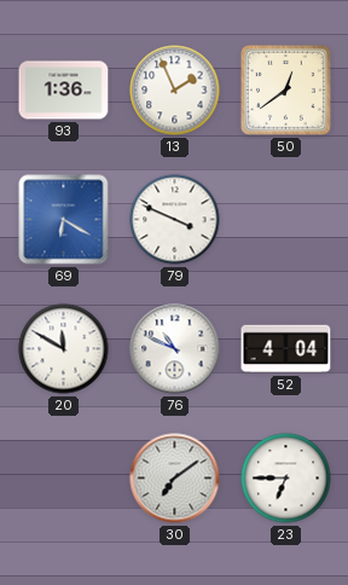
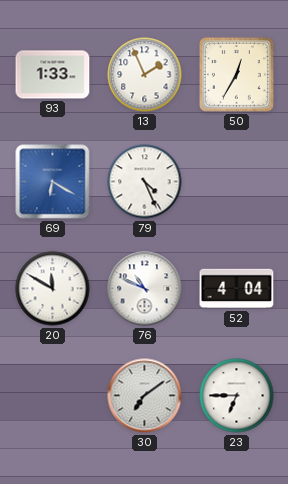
93: 1:36 -> 1:33 (53, 75)
50: 12:39 -> 12:35 (236, 74)
79: 3:49 -> 4:26 (145, 182)
